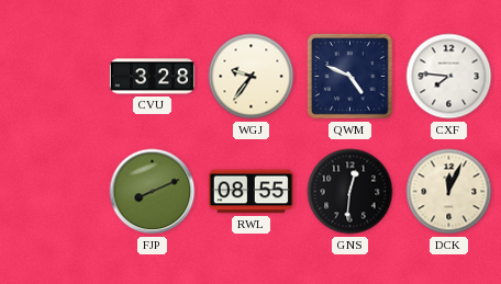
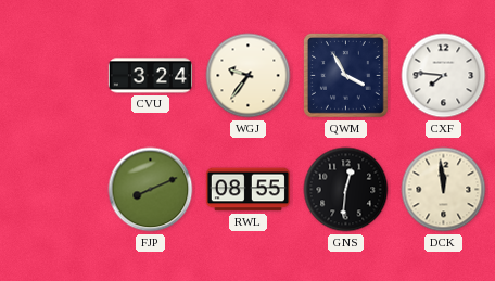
CVU: 3:28 -> 3:24 (150, 76)
QWM: 4:49 -> 3:55 (346, 76)
DCK: 12:04 -> 11:59 (444, 190)
